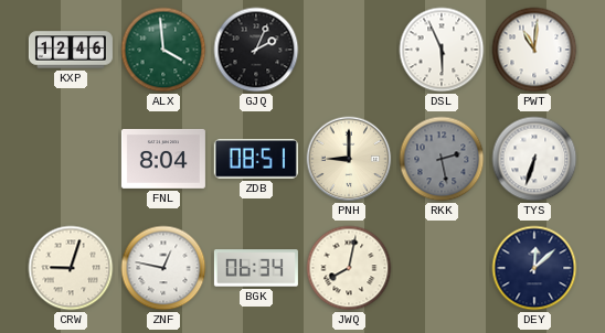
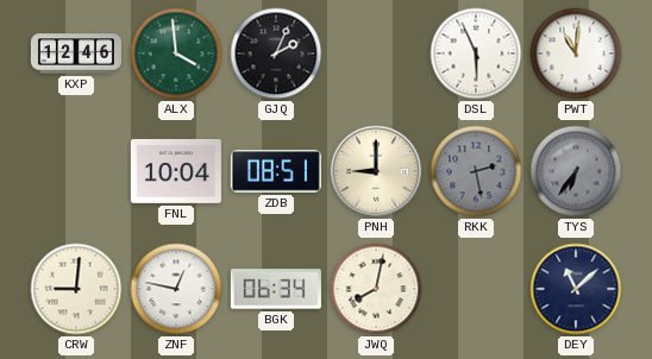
FNL: 8:04 -> 10:04 (176, 171)
TYS: 6:33 -> 6:36 (576, 171)
TYS dial: white -> grey (576, 171)
CRW: 9:03 -> 9:01 (76, 289)
DEY: 12:08 -> 11:08 (576, 289)
